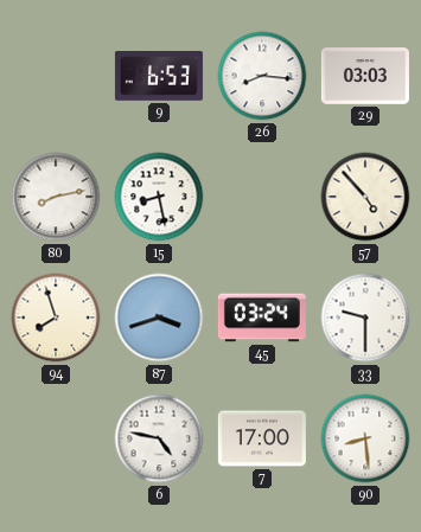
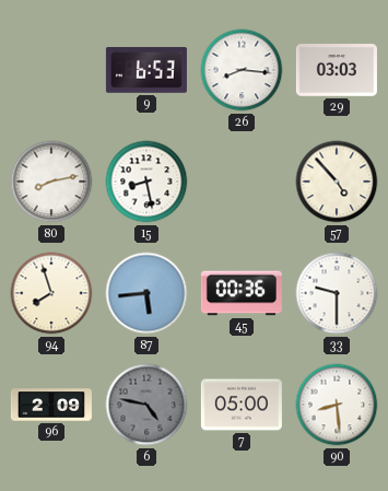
87: 3:42 -> 5:44 (146, 293)
45: 03:24 -> 00:36 (242, 293)
96: none -> 2:09 (51, 405)
6 dial: white -> grey (146, 405)
7: 17:00 -> 05:00 (242, 405)
